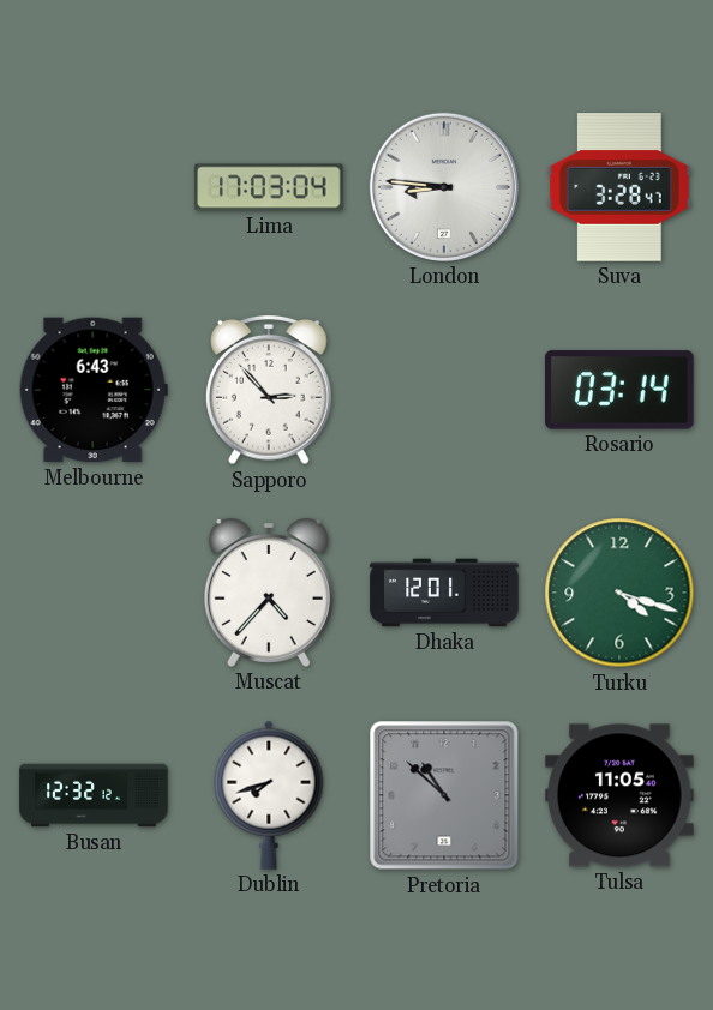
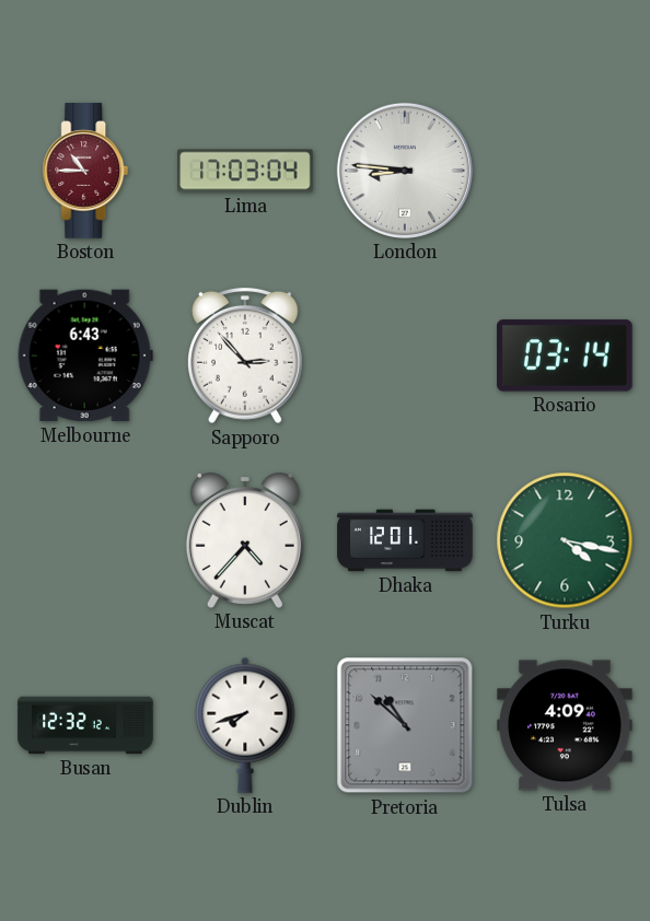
Boston: none -> 10:45 (85, 171)
Suva: 3:28 -> none (619, 187)
Turku: 4:18 -> 4:17 (565, 540)
Tulsa: 11:05 -> 4:09 (565, 725)
